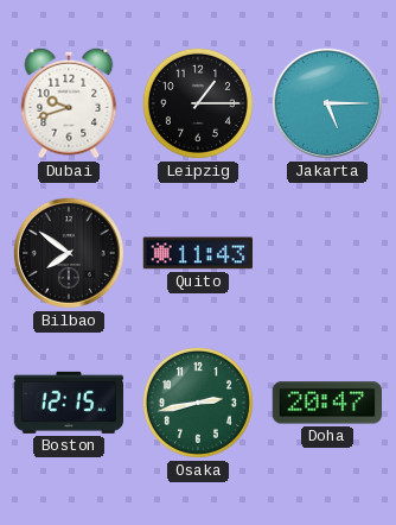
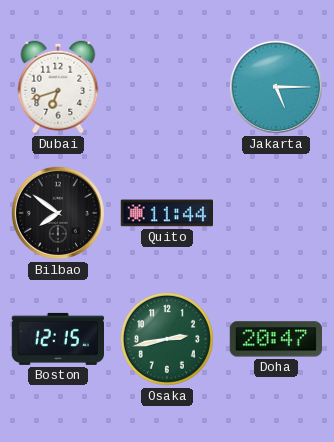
Dubai: 9:42 -> 6:42 (58, 87)
Leipzig: 1:15 -> none (198, 103)
Quito: 11:43 -> 11:44 (166, 213)
